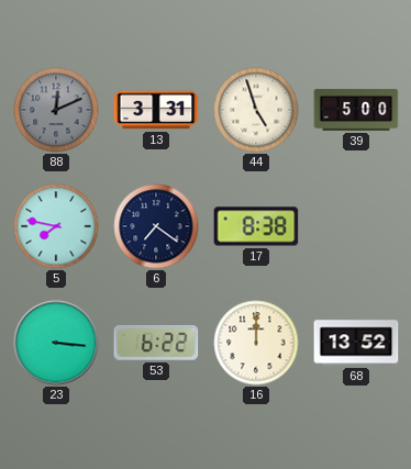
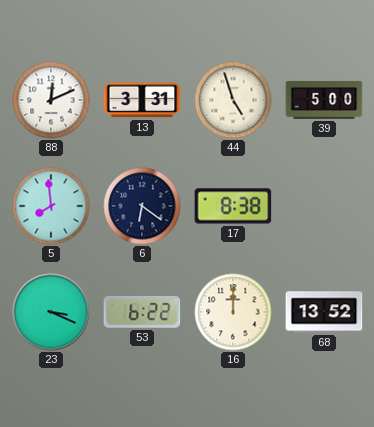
88 dial: grey -> white (51, 100)
5: 7:47 -> 7:59 (51, 206)
6: 7:21 -> 6:21 (142, 206)
23: 3:16 -> 3:19 (51, 312)
